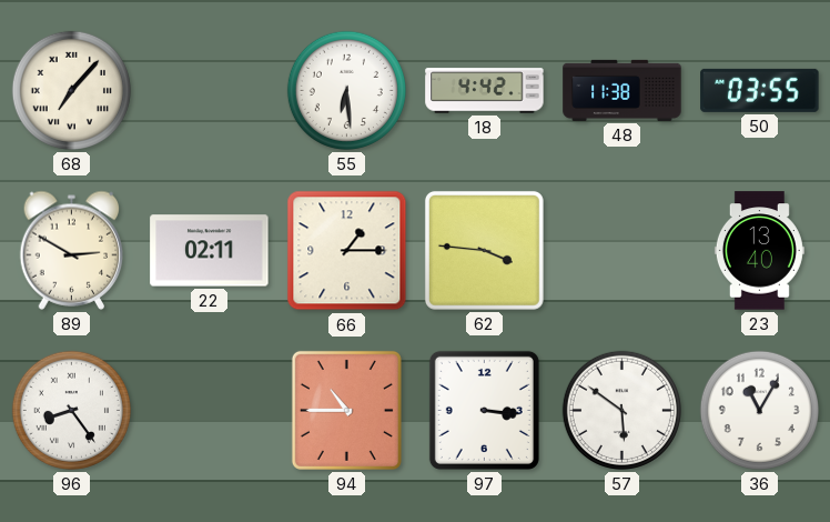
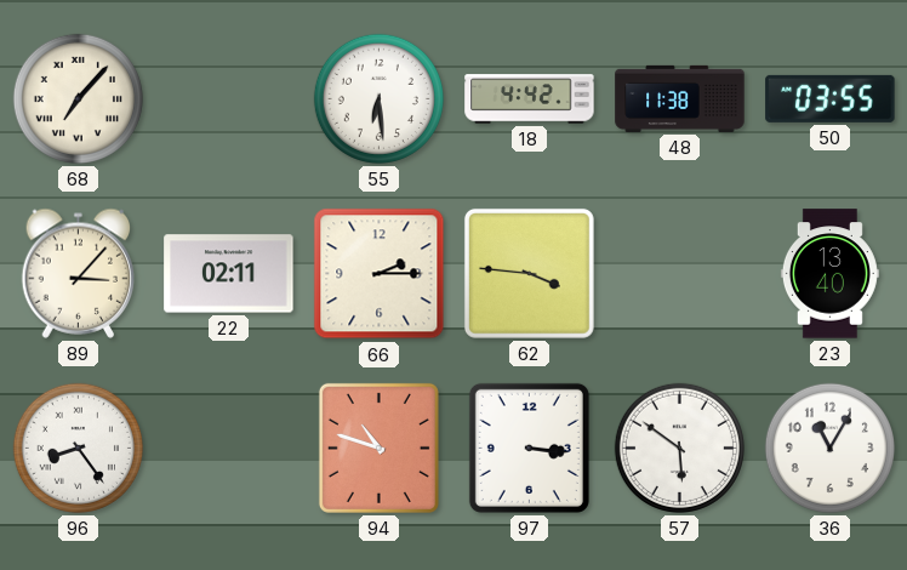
89: 2:50 -> 3:07 (79, 273)
66: 1:15 -> 2:15 (380, 274)
94: 10:45 -> 10:48 (378, 448)
